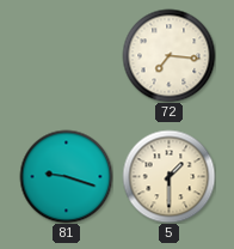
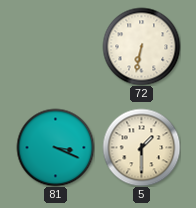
72: 7:16 -> 6:32 (141, 46)
81: 9:18 -> 3:19 (55, 147)
